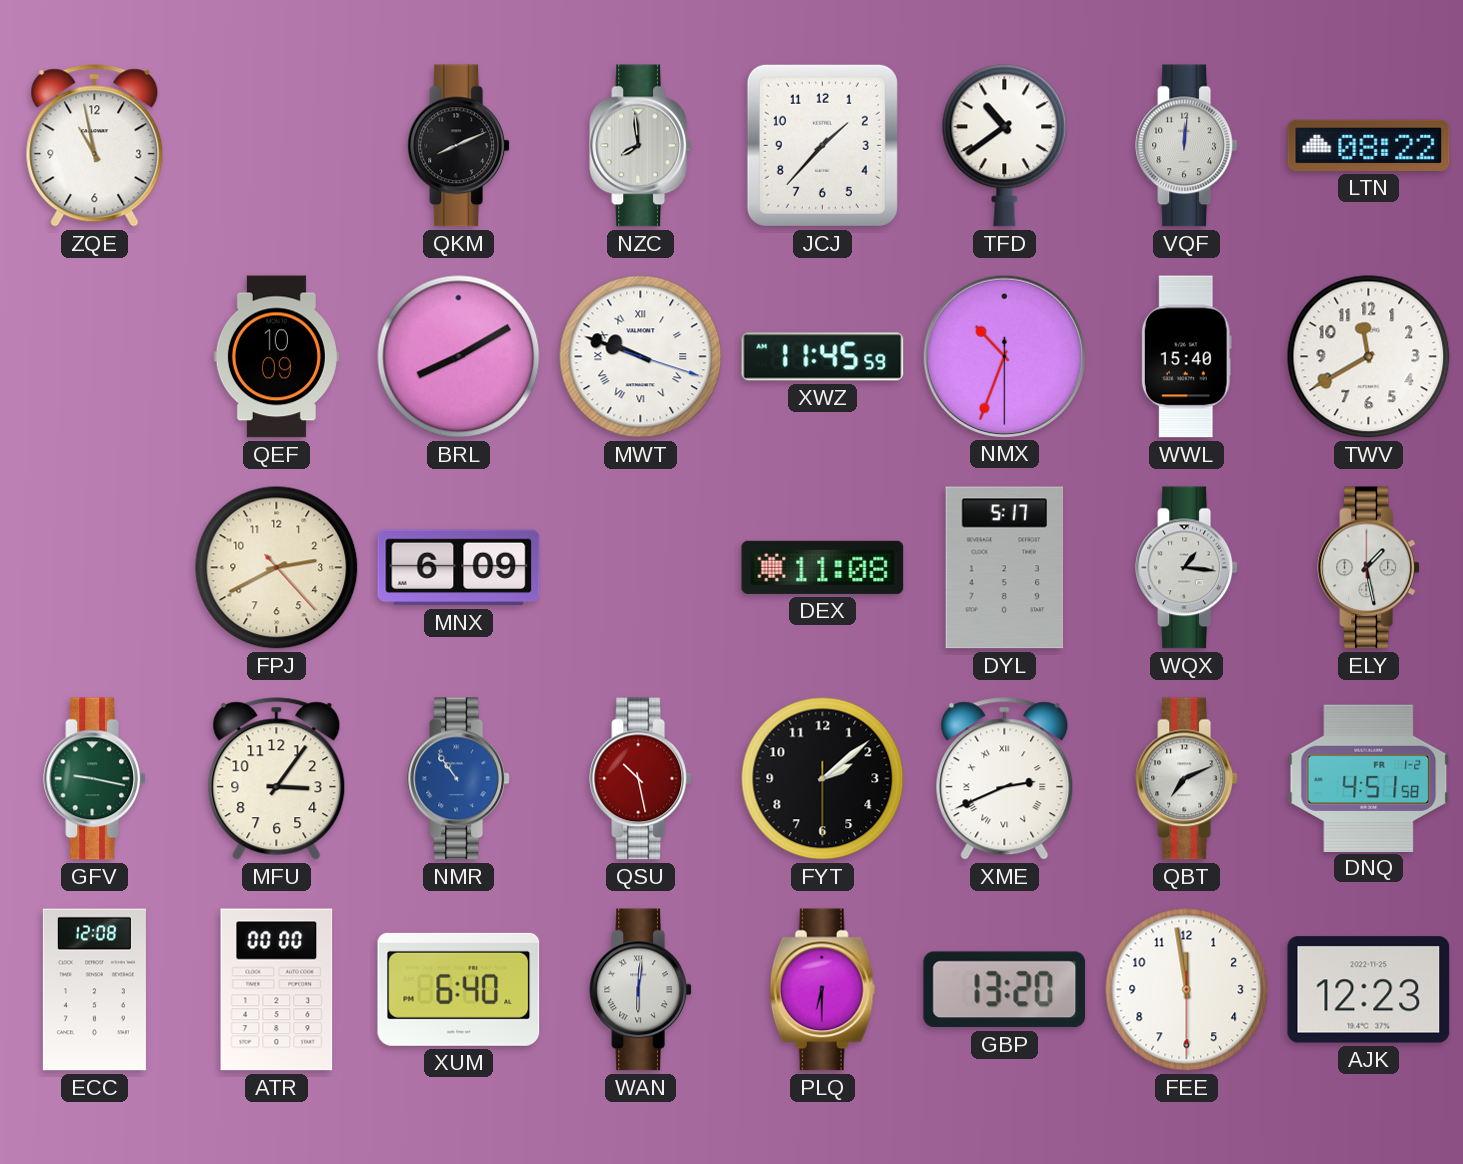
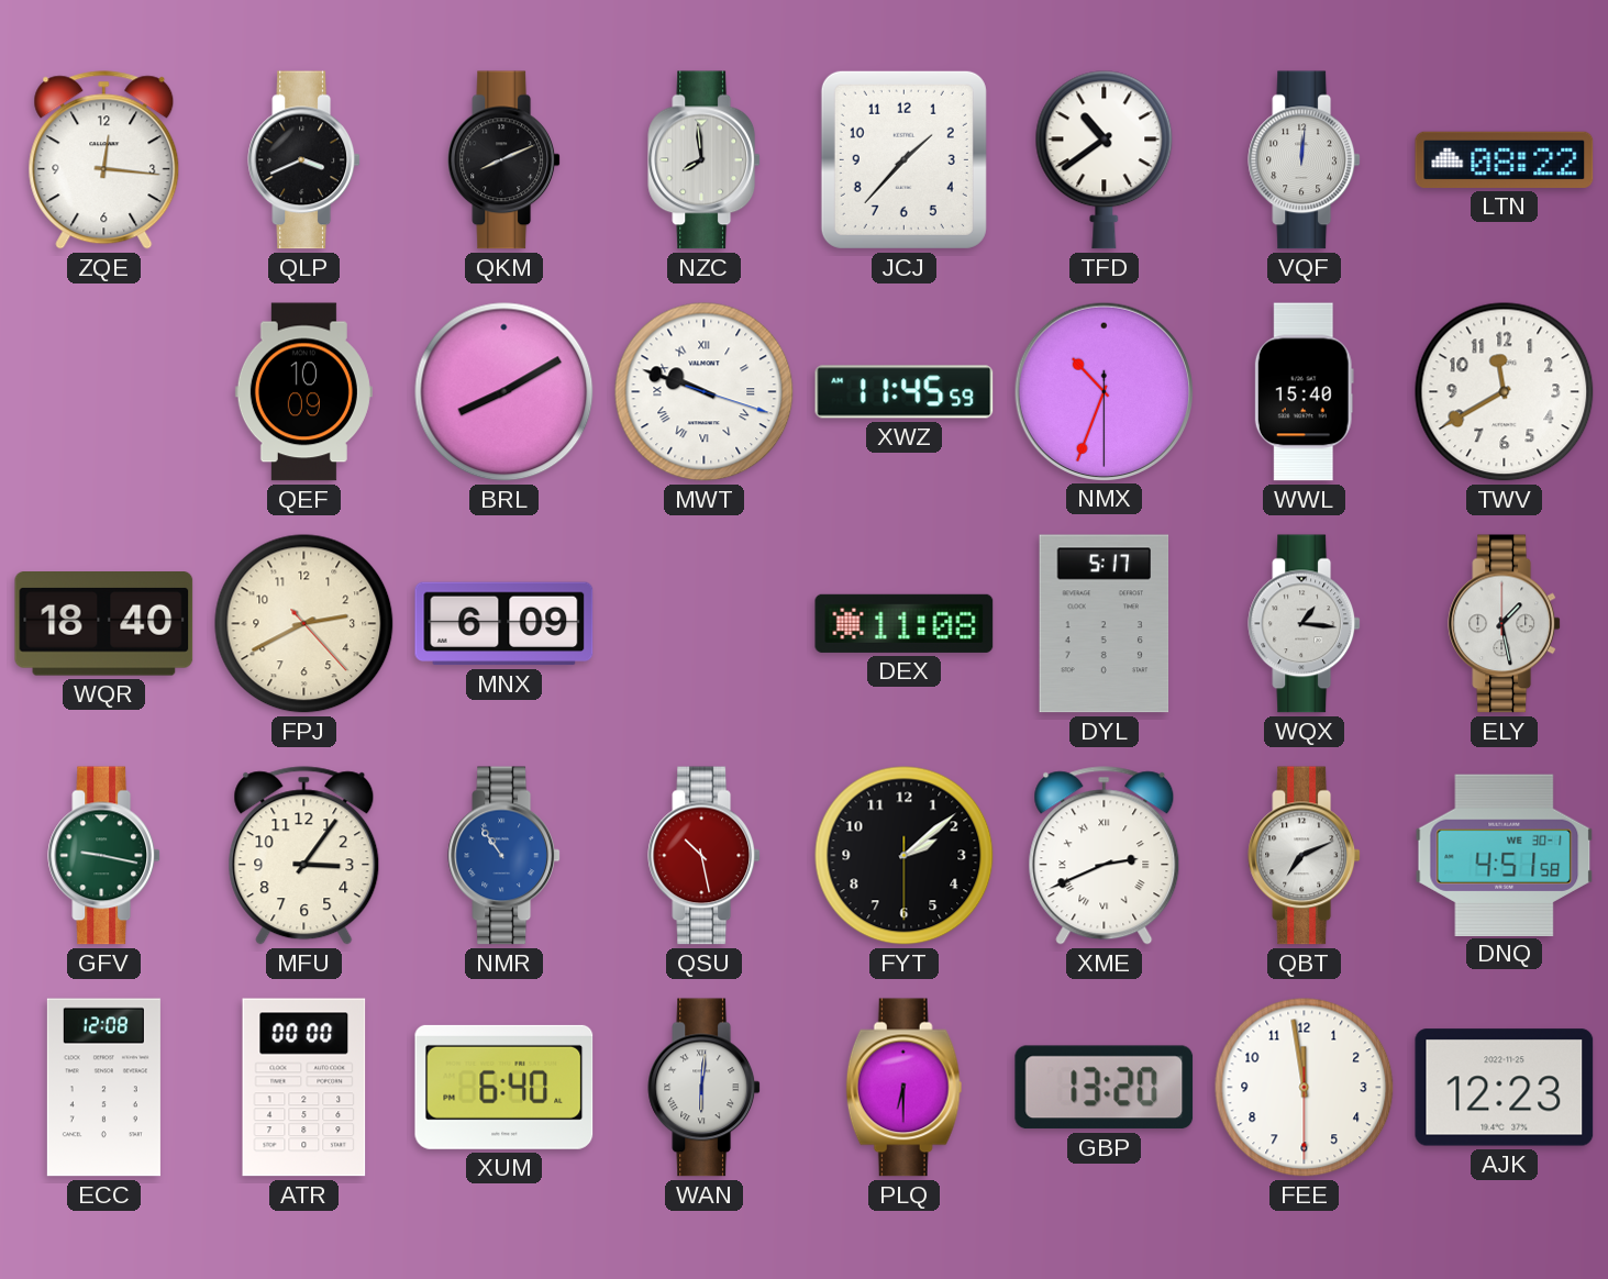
ZQE: 10:58 -> 12:16 (104, 160)
QLP: none -> 3:41 (304, 160)
WQR: none -> 18:40 (104, 624)
DNQ date: FR 1-2 -> WE 30-1 (1505, 855)
